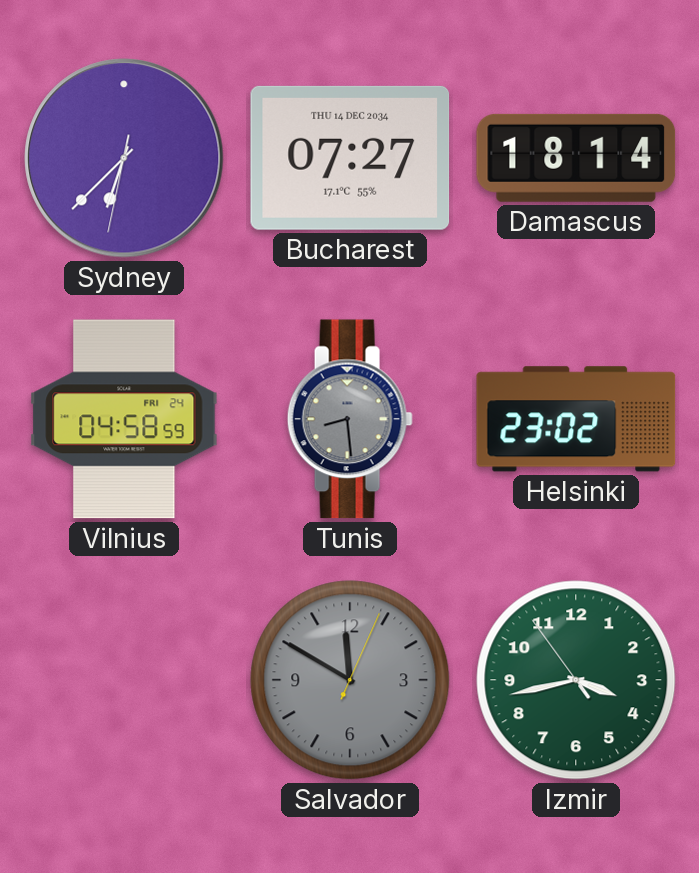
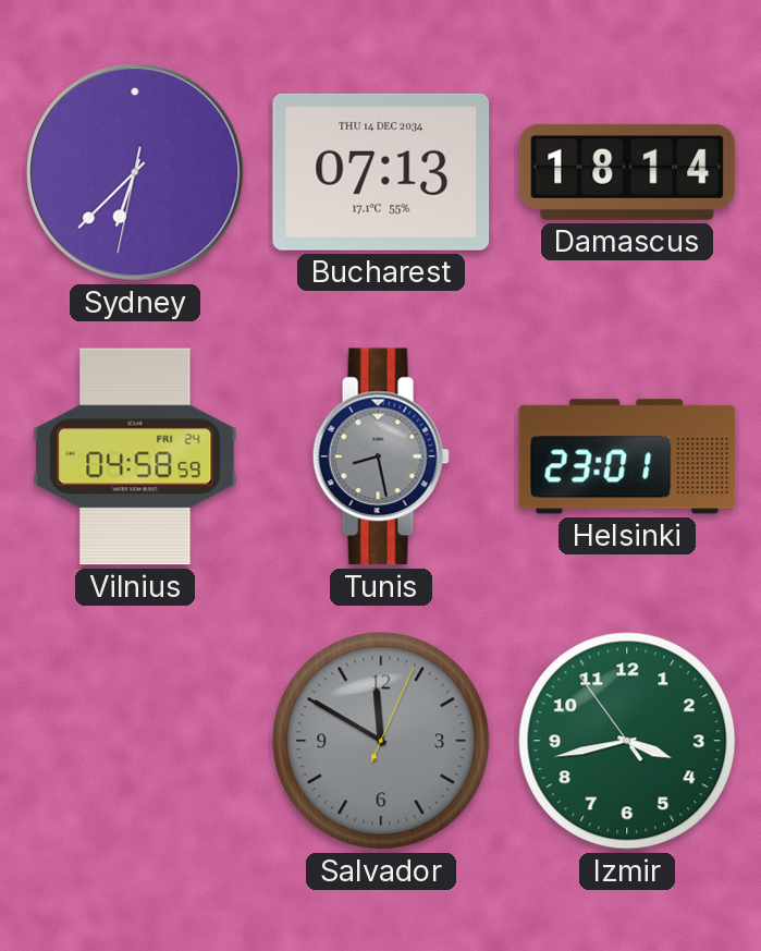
Bucharest: 07:27 -> 07:13 (381, 172)
Tunis: 8:29 -> 8:28 (381, 456)
Helsinki: 23:02 -> 23:01 (627, 456)
